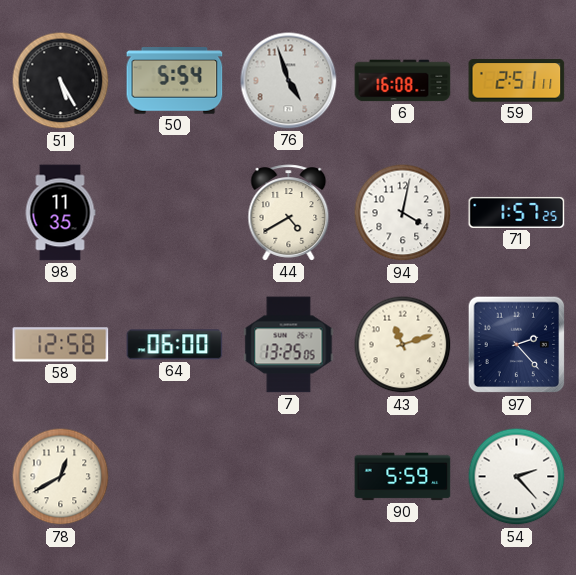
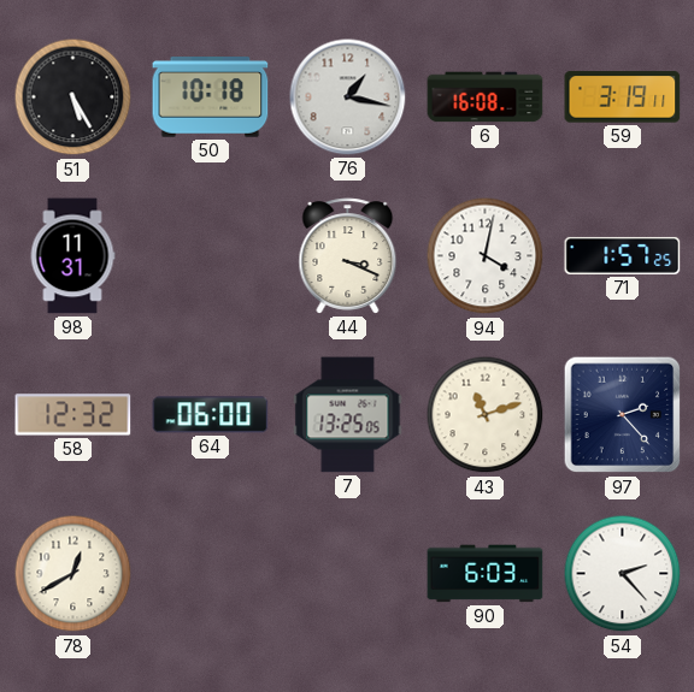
50: 5:54 -> 10:18 (211, 97)
76: 4:57 -> 1:17 (348, 97)
59: 2:51 -> 3:19 (623, 97)
98: 11:35 -> 11:31 (72, 256)
44: 4:40 -> 3:19 (348, 256)
58: 12:58 -> 12:32 (73, 415)
90: 5:59 -> 6:03 (486, 574)
